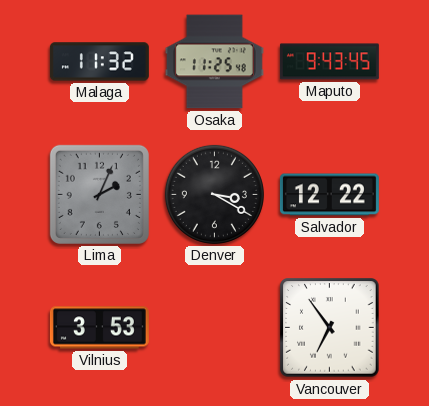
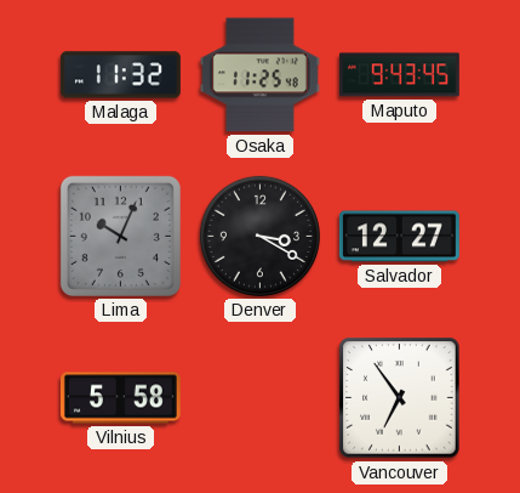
Lima: 2:04 -> 10:04 (120, 236)
Salvador: 12:22 -> 12:27 (399, 237)
Vilnius: 3:53 -> 5:58 (120, 398)
